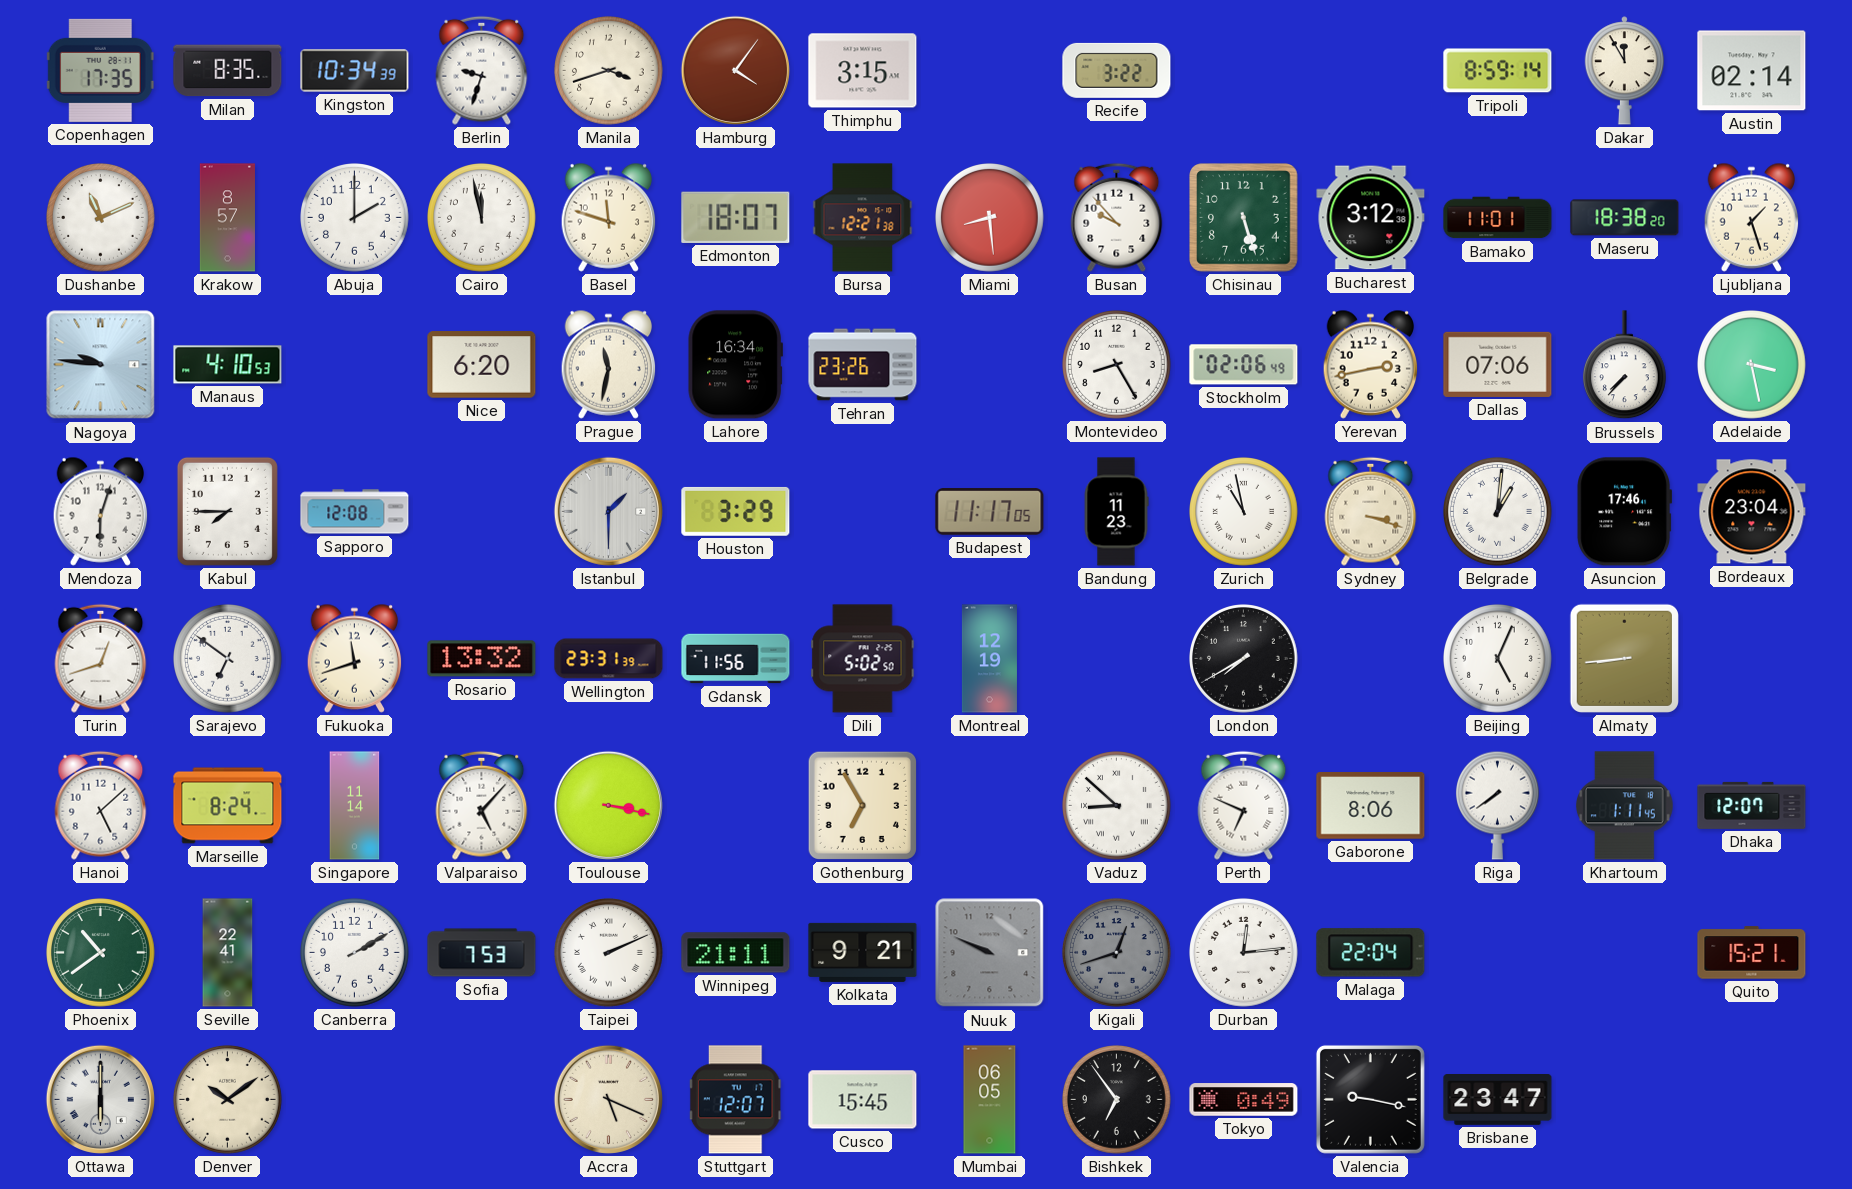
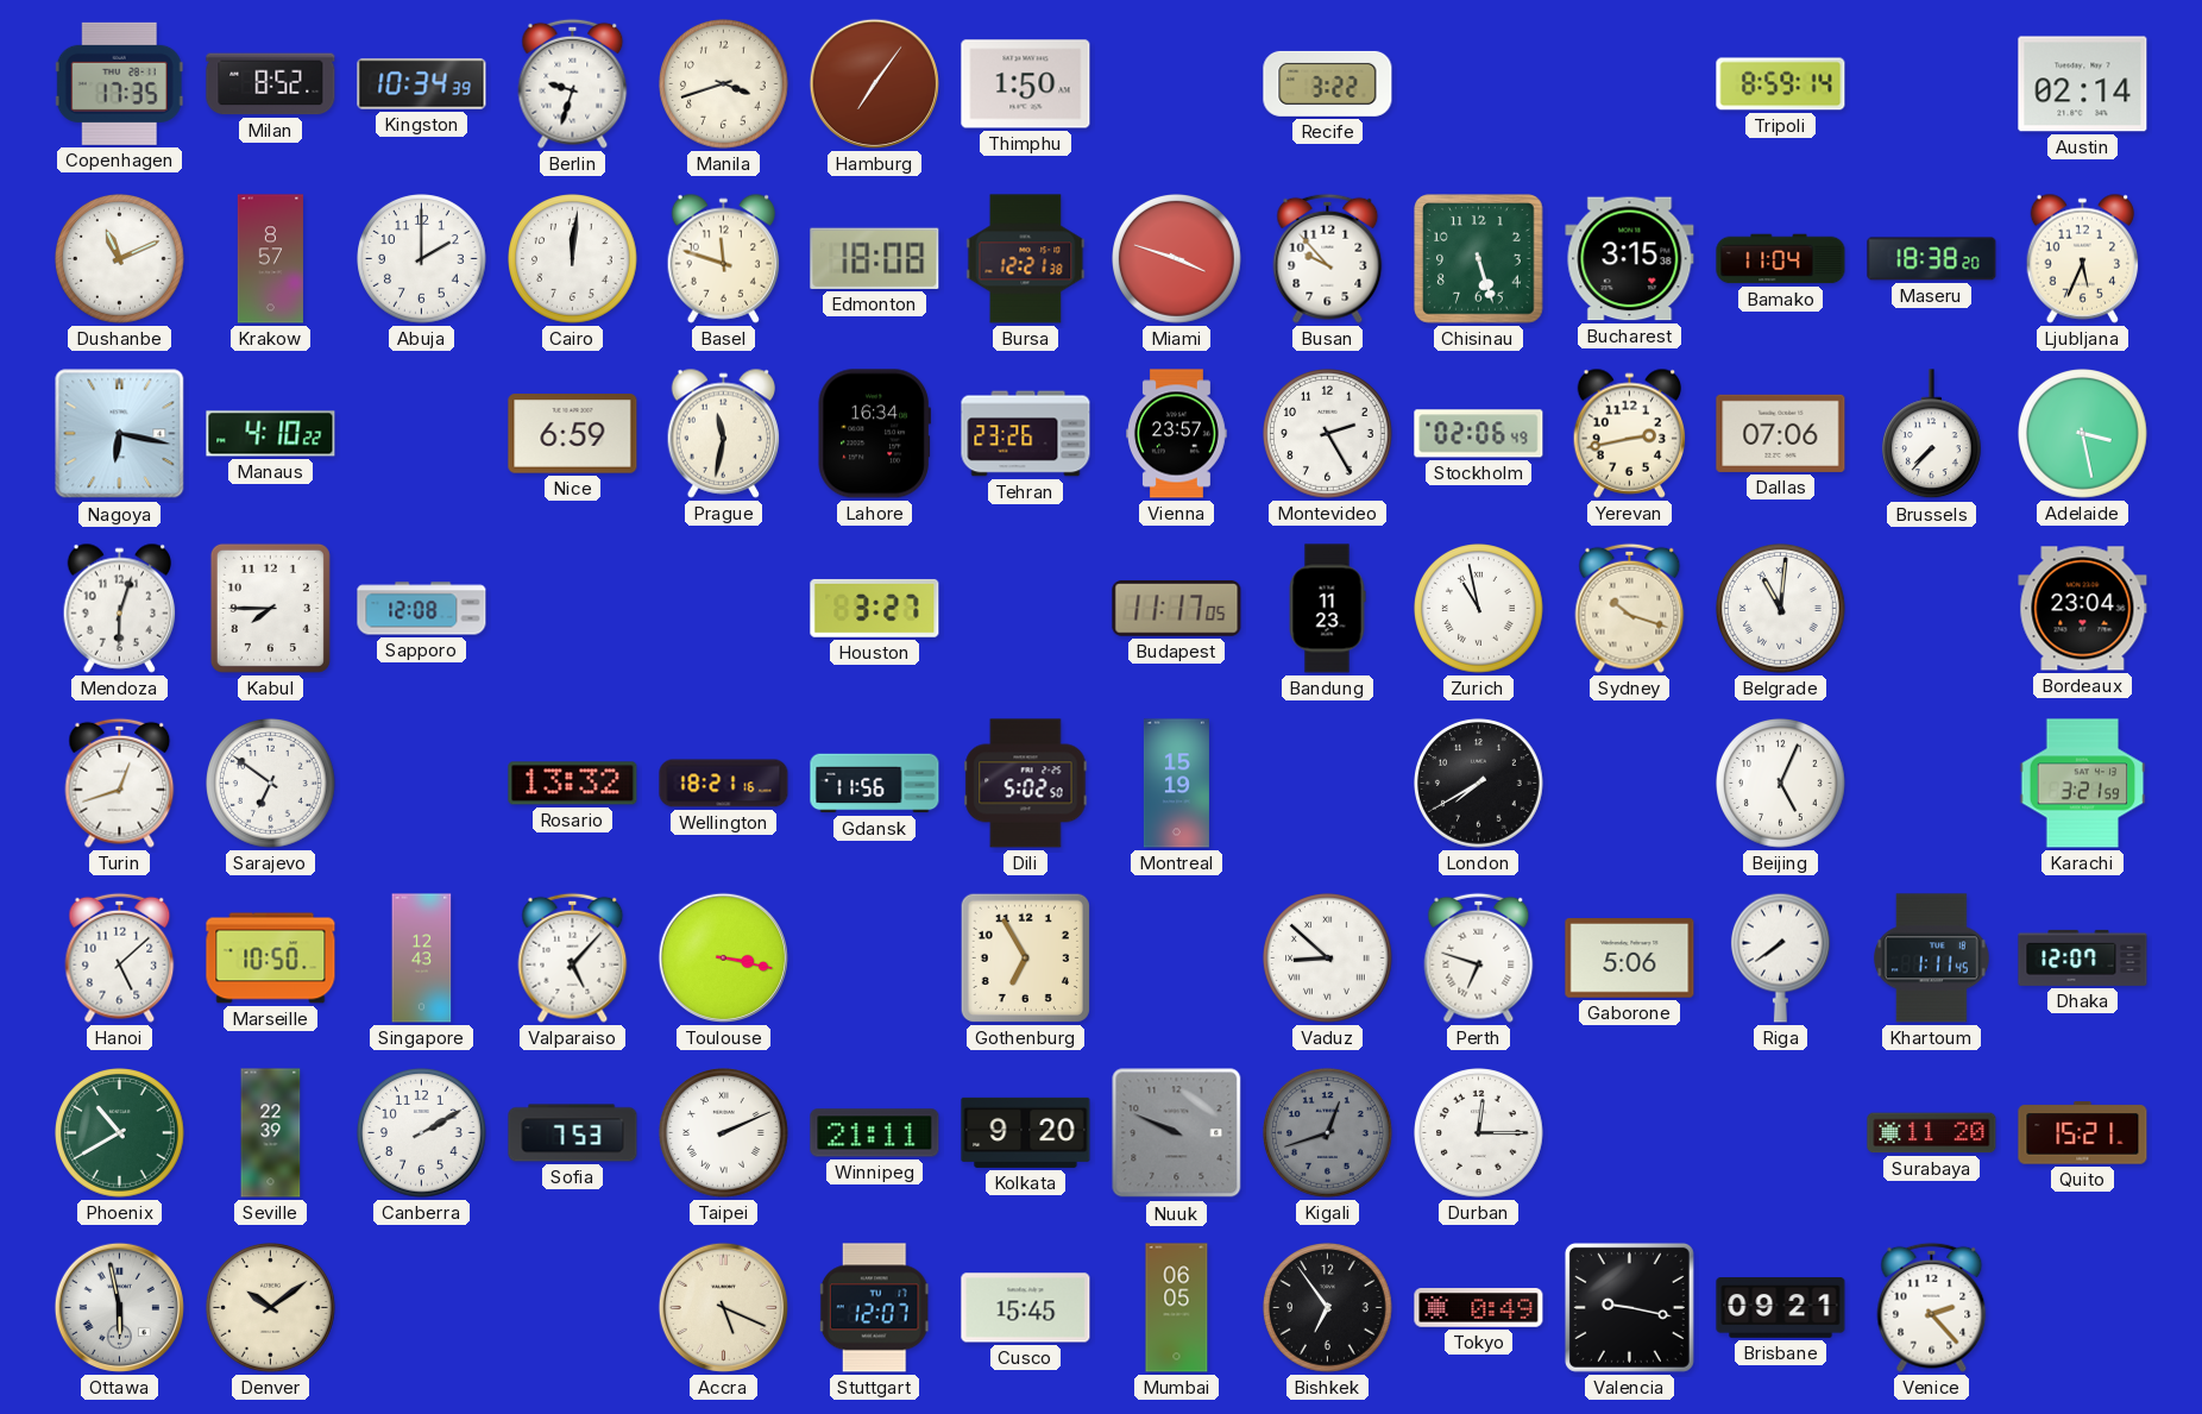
Milan: 8:35 -> 8:52 (271, 84)
Hamburg: 4:06 -> 7:06 (874, 83)
Thimphu: 3:15 -> 1:50 (1026, 84)
Dakar: 11:55 -> none (1625, 71)
Cairo: 11:58 -> 12:01 (573, 259)
Edmonton: 18:07 -> 18:08 (875, 258)
Miami: 8:29 -> 3:48 (1177, 259)
Bucharest: 3:12 -> 3:15 (1630, 259)
Bamako: 11:01 -> 11:04 (1781, 259)
Ljubljana: 1:27 -> 5:34 (2083, 258)
Nagoya: 9:46 -> 6:17 (120, 434)
Manaus: 4:10:53 -> 4:10:22 (271, 434)
Nice: 6:20 -> 6:59 (573, 434)
Vienna: none -> 23:57 (1177, 434)
Montevideo: 8:25 -> 2:25 (1328, 434)
Istanbul: 1:30 -> none (608, 511)
Houston: 3:29 -> 3:27 (875, 608)
Sydney: 3:18 -> 10:18 (1630, 608)
Belgrade: 1:01 -> 11:01 (1781, 609)
Asuncion: 17:46 -> none (1625, 512)
Fukuoka: 11:42 -> none (355, 658)
Wellington: 23:31 -> 18:21 (724, 784)
Montreal: 12:19 -> 15:19 (1176, 784)
Almaty: 8:44 -> none (1624, 658)
Karachi: none -> 3:21 (2083, 784)
Marseille: 8:24 -> 10:50 (271, 959)
Singapore: 11:14 -> 12:43 (422, 959)
Perth: 6:49 -> 6:48 (1479, 957)
Gaborone: 8:06 -> 5:06 (1630, 959)
Phoenix: 10:39 -> 10:40 (120, 1133)
Seville: 22:41 -> 22:39 (271, 1133)
Kolkata: 9:21 -> 9:20 (1026, 1132)
Durban: 12:14 -> 12:15 (1479, 1133)
Malaga: 22:04 -> none (1371, 953)
Surabaya: none -> 11:20 (1932, 1133)
Ottawa: 6:00 -> 5:58 (119, 1307)
Brisbane: 23:47 -> 09:21 (1781, 1308)
Venice: none -> 2:23 (1932, 1307)
